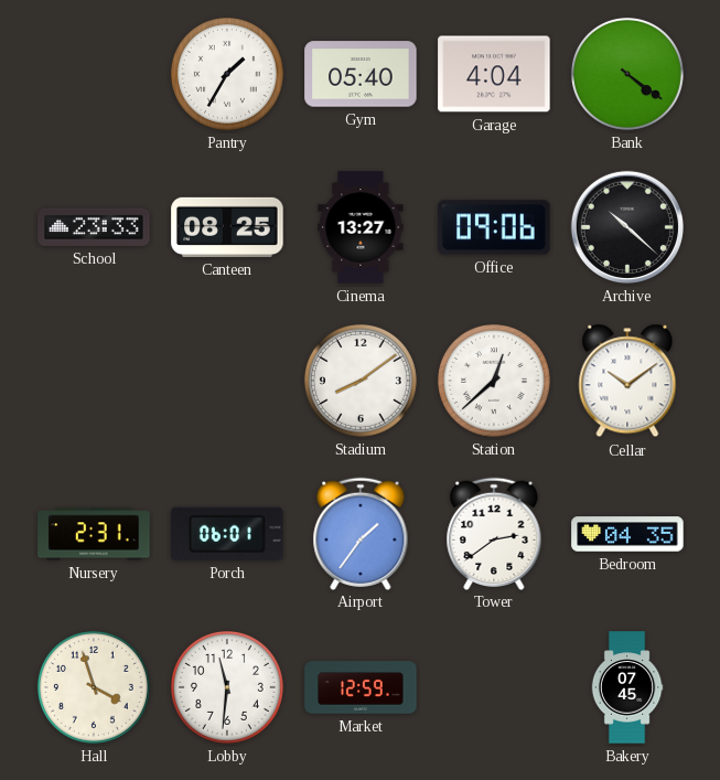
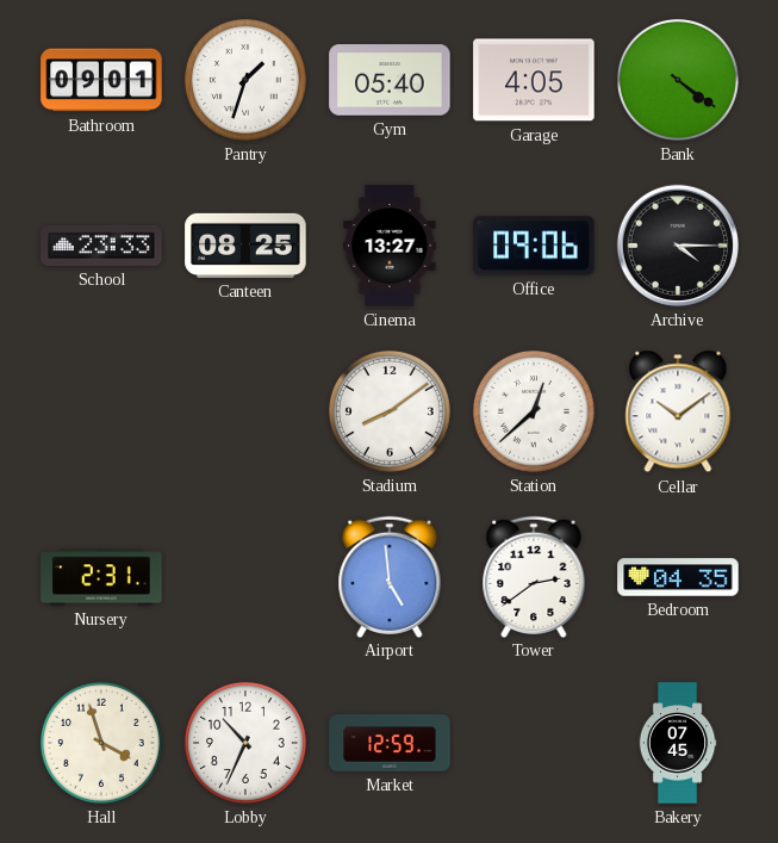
Bathroom: none -> 09:01 (101, 80)
Pantry: 1:35 -> 1:33 (245, 80)
Garage: 4:04 -> 4:05 (534, 80)
Archive: 10:22 -> 4:15 (678, 246)
Porch: 06:01 -> none (227, 534)
Airport: 1:36 -> 4:59 (390, 576)
Lobby: 11:31 -> 10:34 (245, 743)
